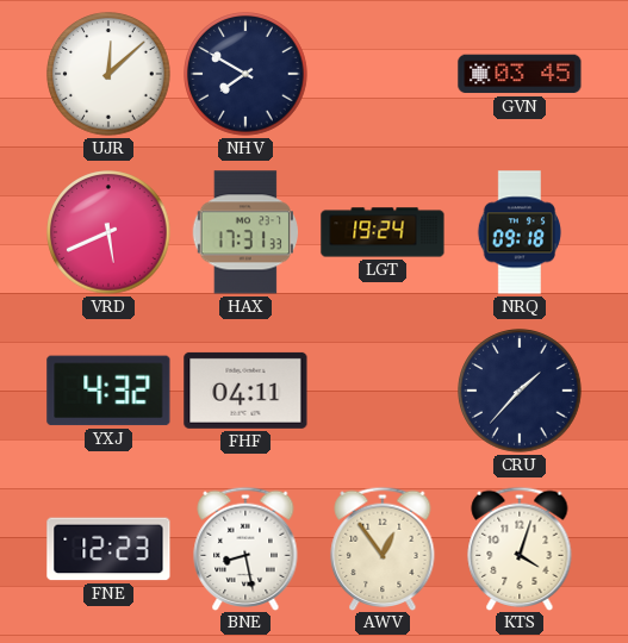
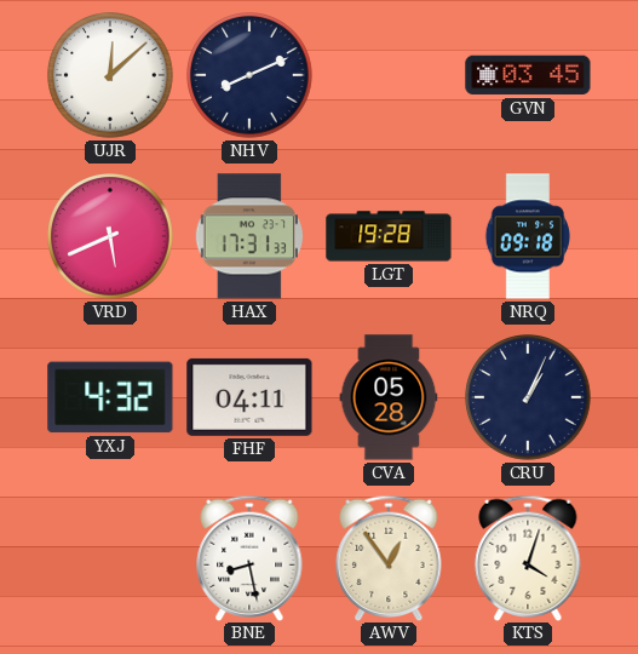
NHV: 7:50 -> 8:11 (249, 75)
LGT: 19:24 -> 19:28 (389, 236)
CVA: none -> 05:28 (389, 397)
CRU: 1:37 -> 1:04 (528, 397)
FNE: 12:23 -> none (108, 549)
